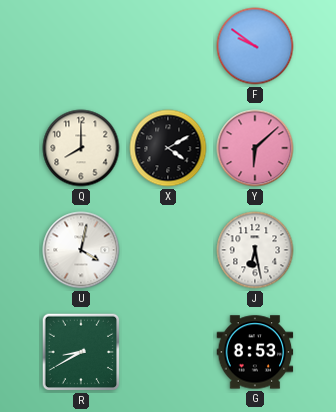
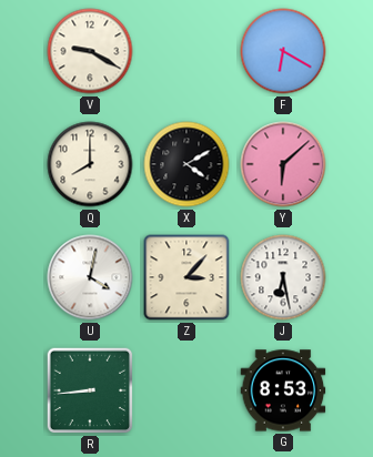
V: none -> 9:20 (90, 51)
F: 9:51 -> 6:20 (283, 51)
Z: none -> 3:07 (186, 277)
R: 8:40 -> 8:44 (90, 390)
